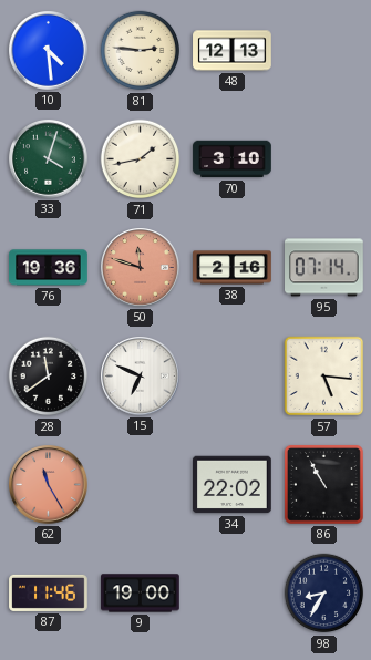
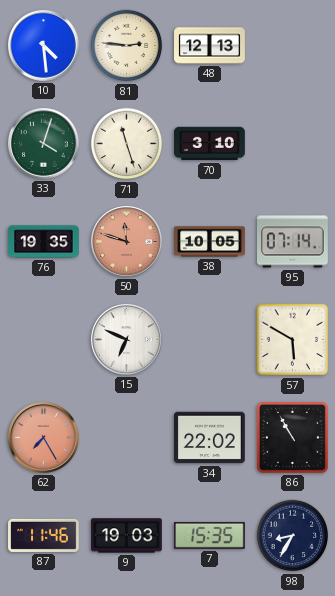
71: 1:43 -> 11:27 (127, 144)
76: 19:36 -> 19:35 (44, 242)
38: 2:16 -> 10:05 (210, 242)
28: 11:39 -> none (49, 377)
57: 5:16 -> 5:50 (293, 340)
62: 11:25 -> 7:25 (44, 438)
9: 19:00 -> 19:03 (127, 536)
7: none -> 15:35 (209, 535)
